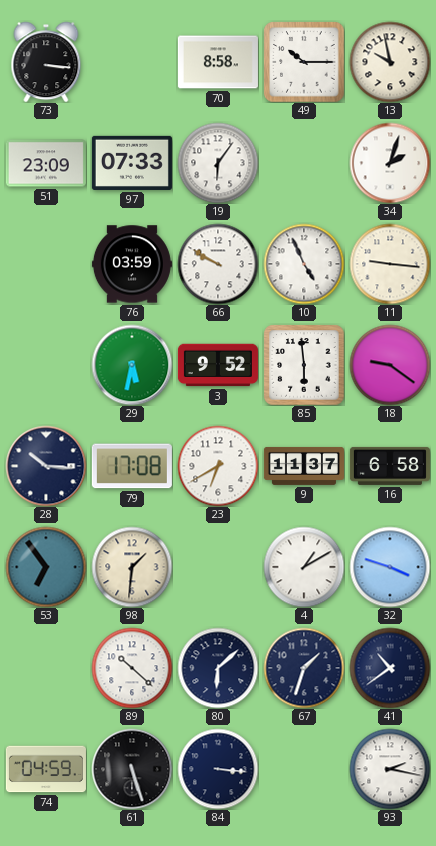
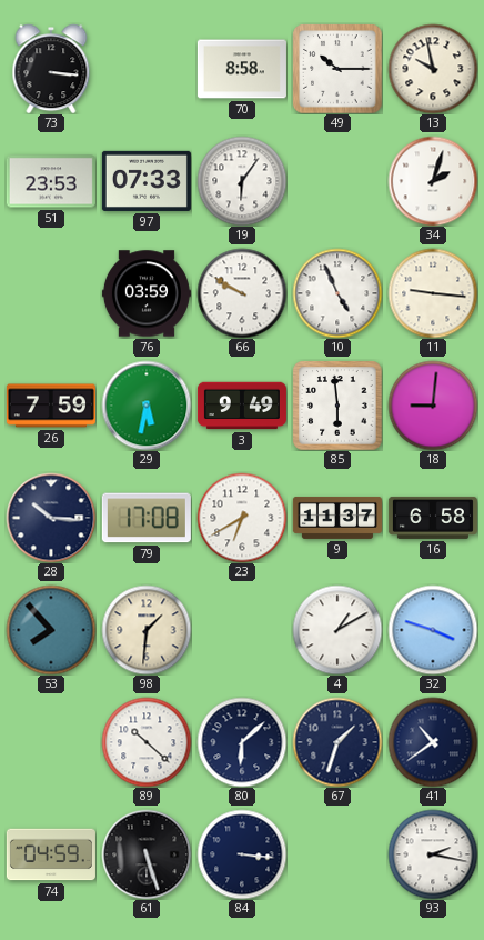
51: 23:09 -> 23:53 (51, 181)
26: none -> 7:59 (51, 406)
3: 9:52 -> 9:49 (242, 406)
18: 9:21 -> 9:01 (433, 406)
53: 6:54 -> 7:53 (51, 630)
